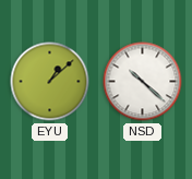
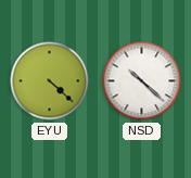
EYU: 1:08 -> 4:22 (50, 81)
